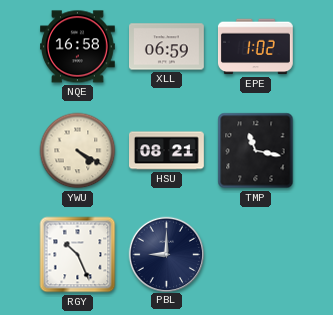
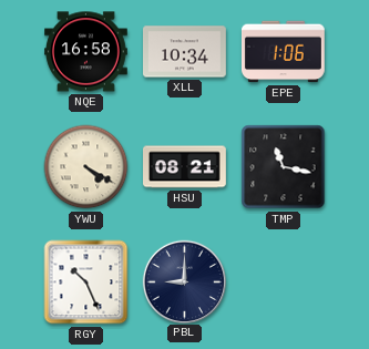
XLL: 06:59 -> 10:34 (185, 52)
EPE: 1:02 -> 1:06 (283, 52)
